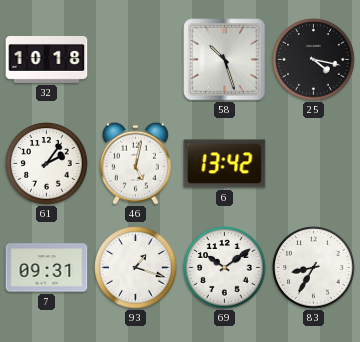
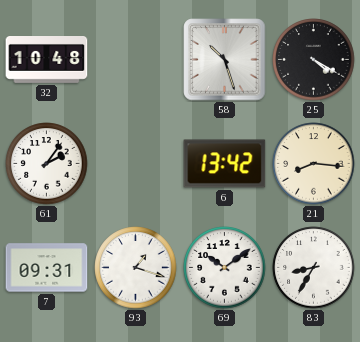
32: 10:18 -> 10:48 (47, 60)
25: 4:17 -> 4:20 (314, 60)
46: 5:02 -> none (135, 163)
21: none -> 8:16 (314, 164)
